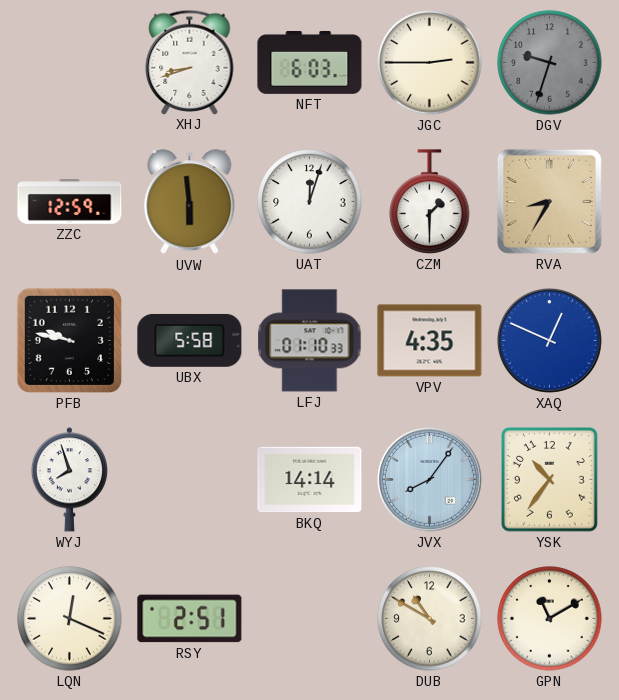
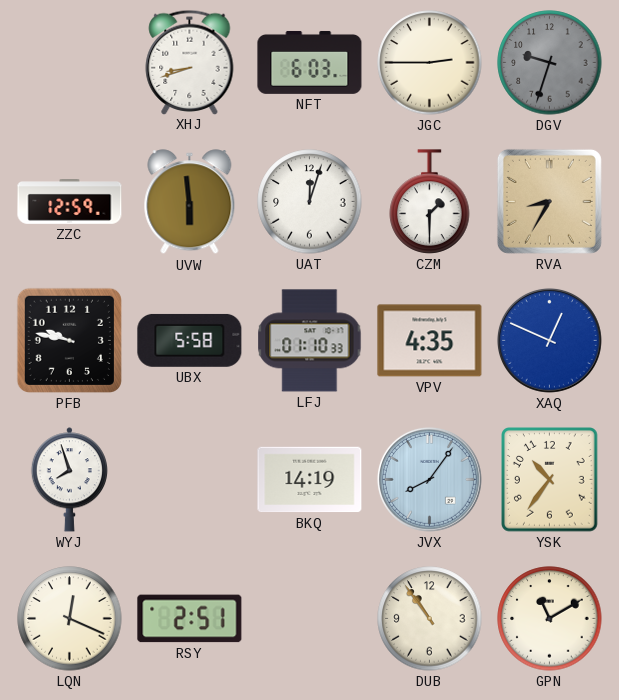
BKQ: 14:14 -> 14:19 (310, 480)
DUB: 10:50 -> 10:54 (430, 619)
